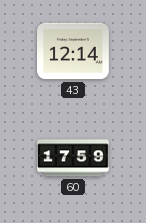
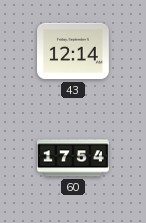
60: 17:59 -> 17:54 (74, 158)
